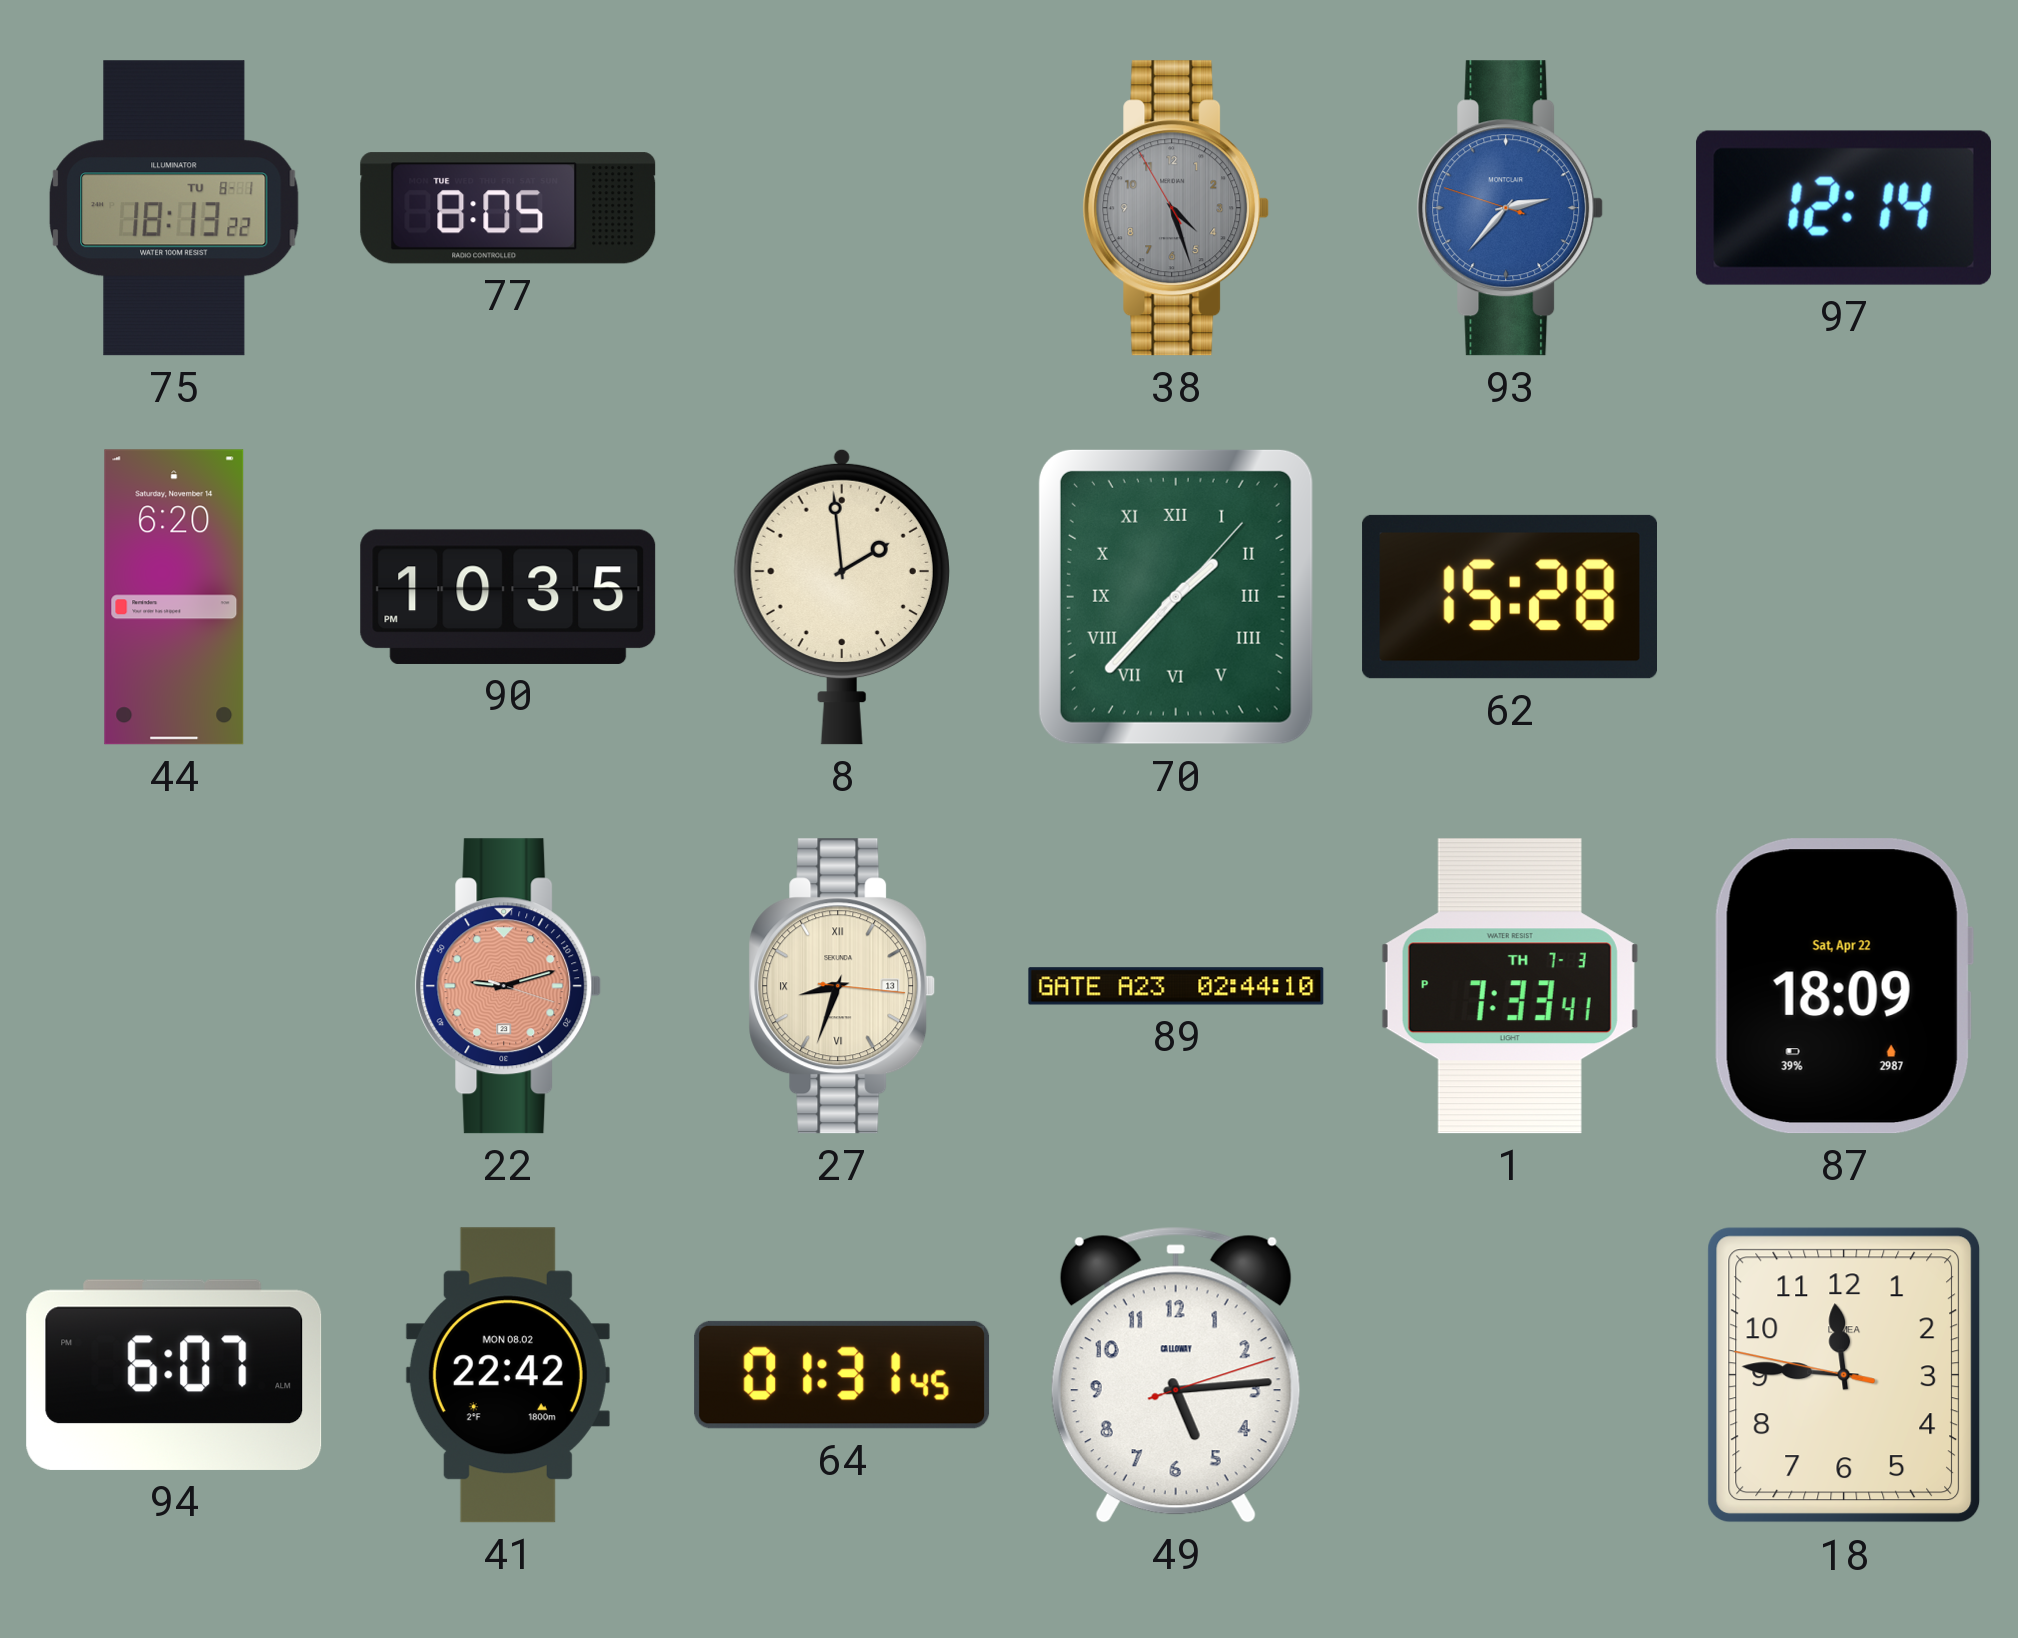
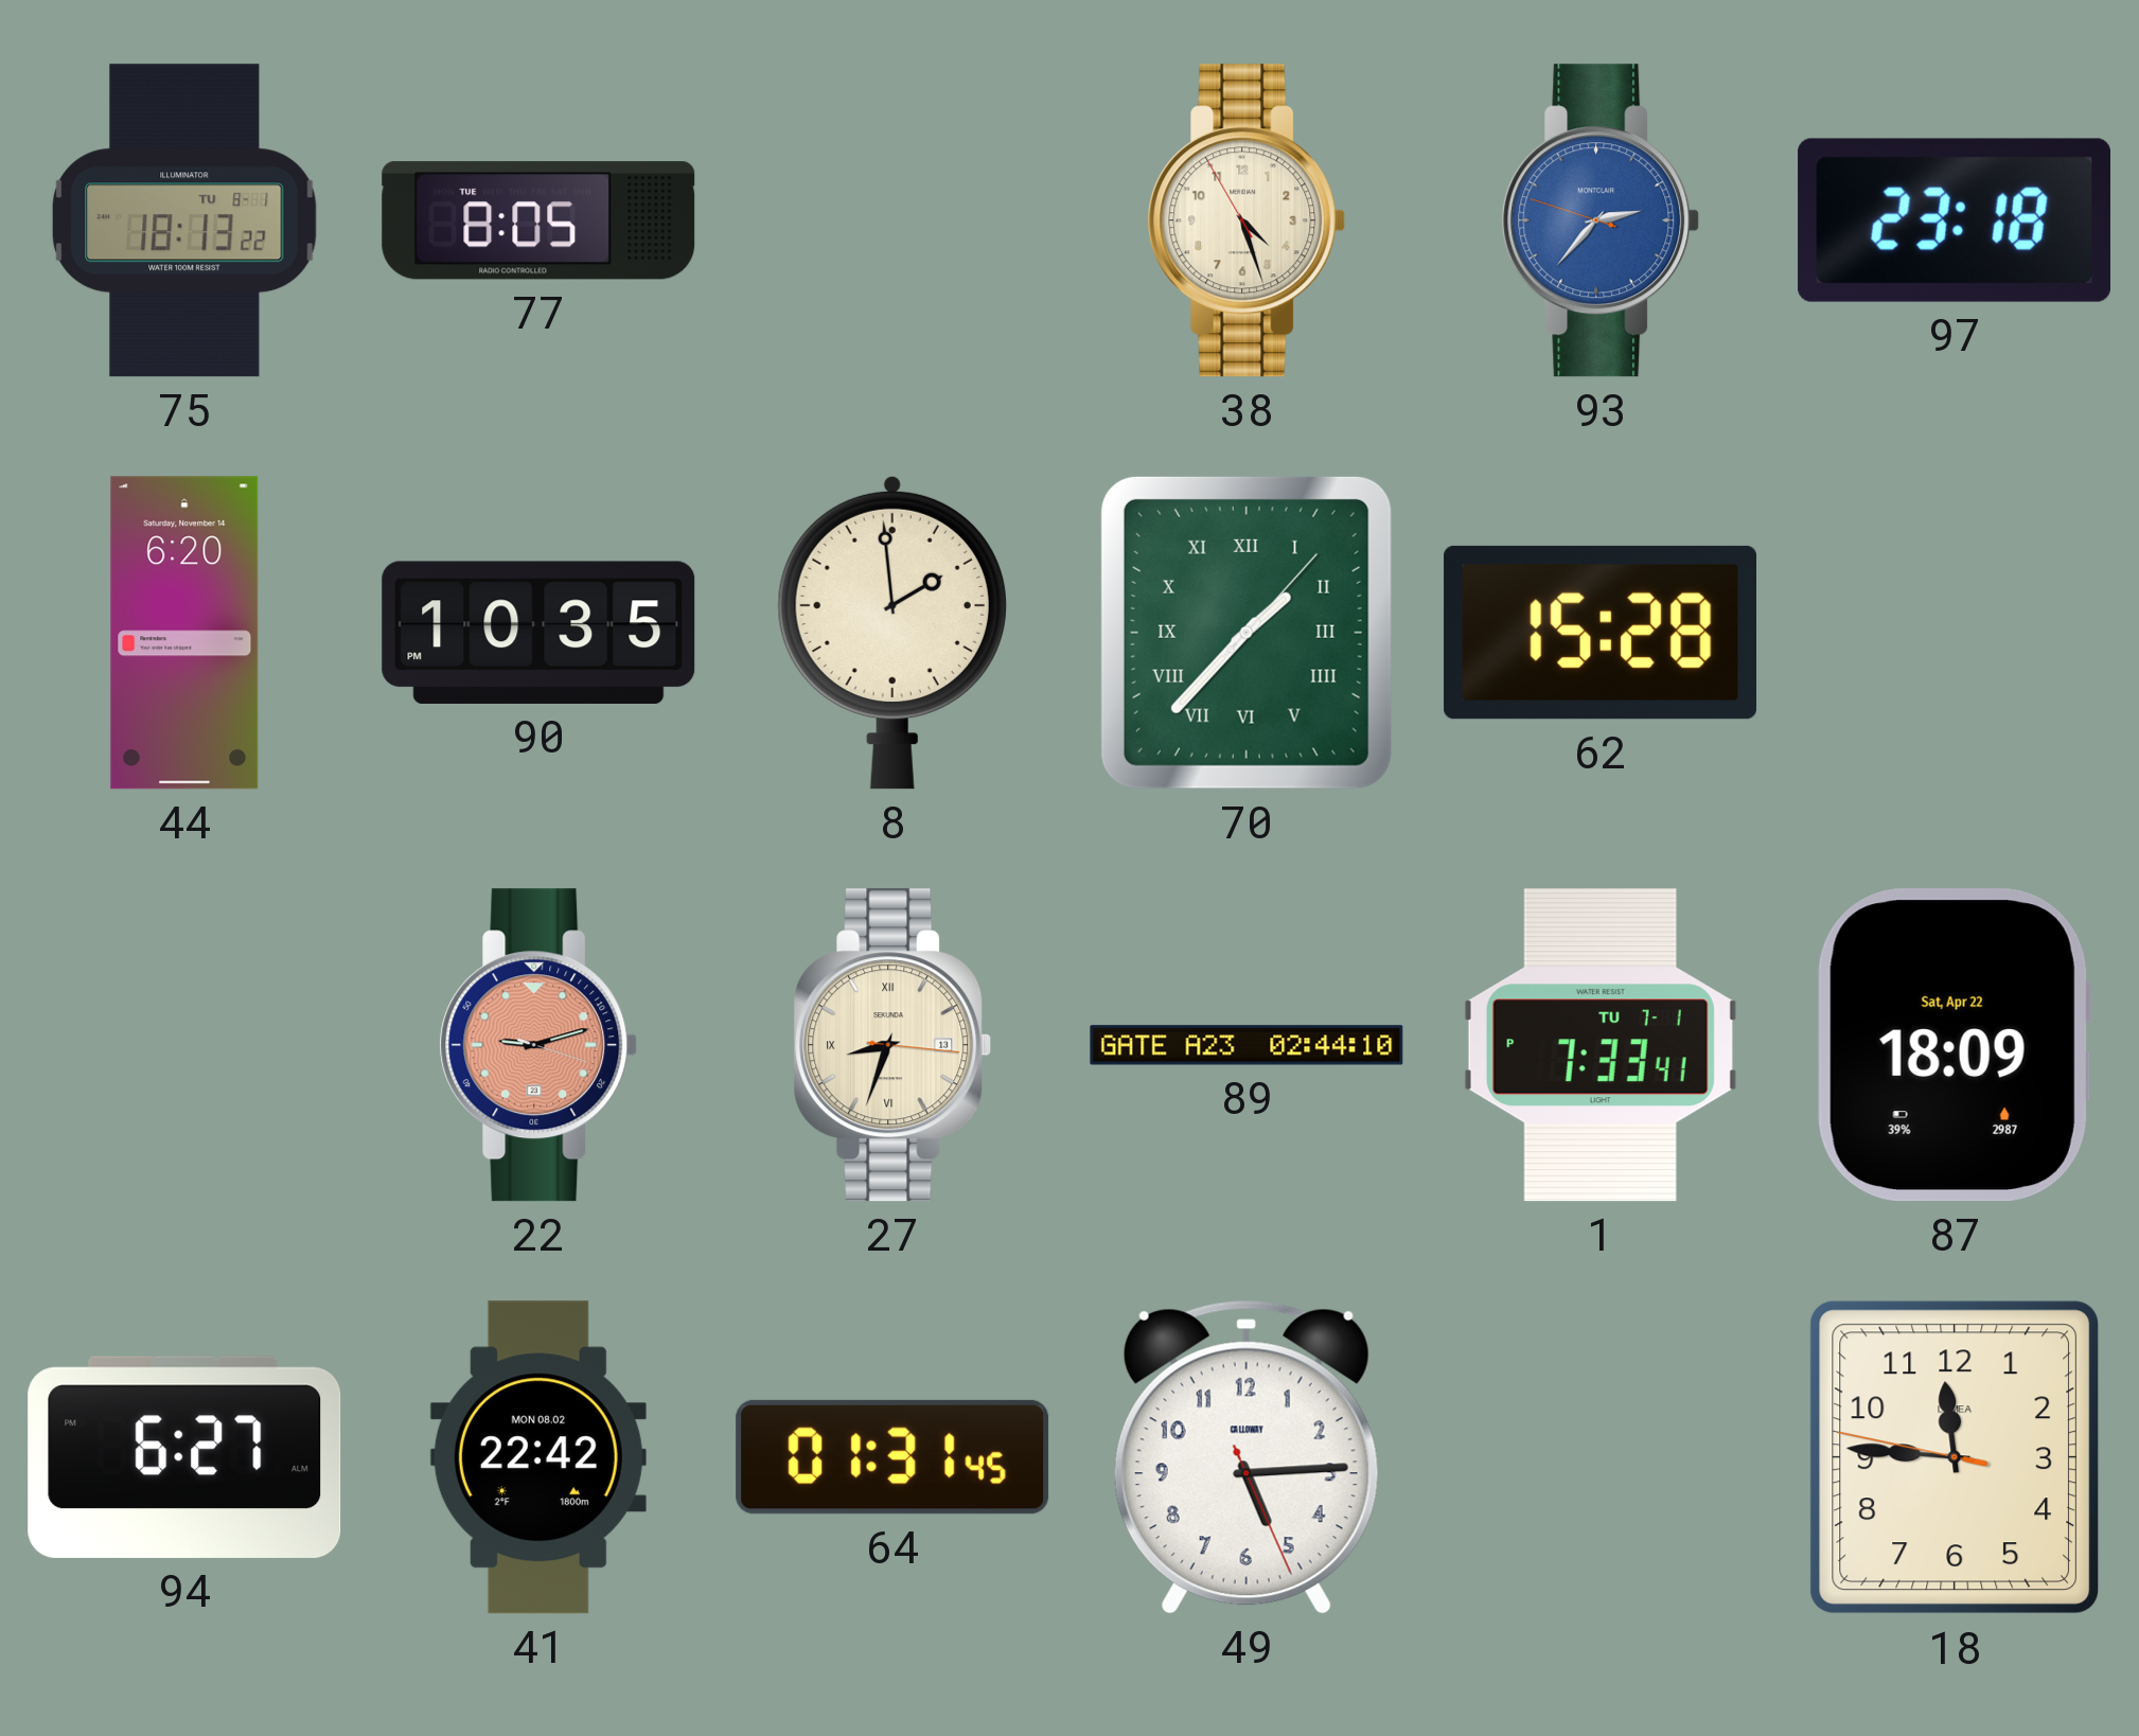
38 dial: grey -> cream (1247, 220)
97: 12:14 -> 23:18 (1954, 220)
1 date: TH 7-3 -> TU 7-1 (1601, 1045)
94: 6:07 -> 6:27 (184, 1457)
49: 5:14:12 -> 5:14:26 (1247, 1457)
